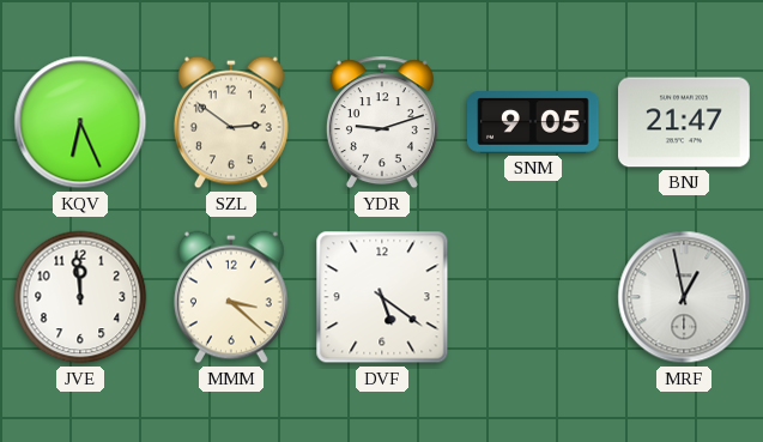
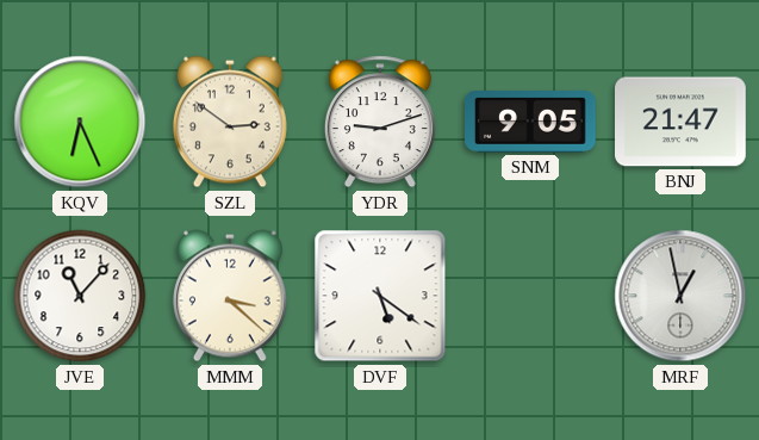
JVE: 11:59 -> 11:07 (80, 296)
